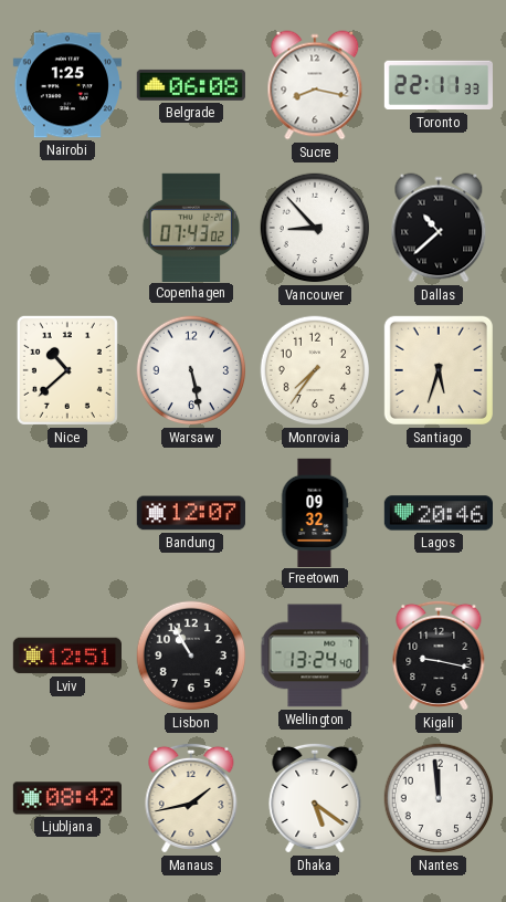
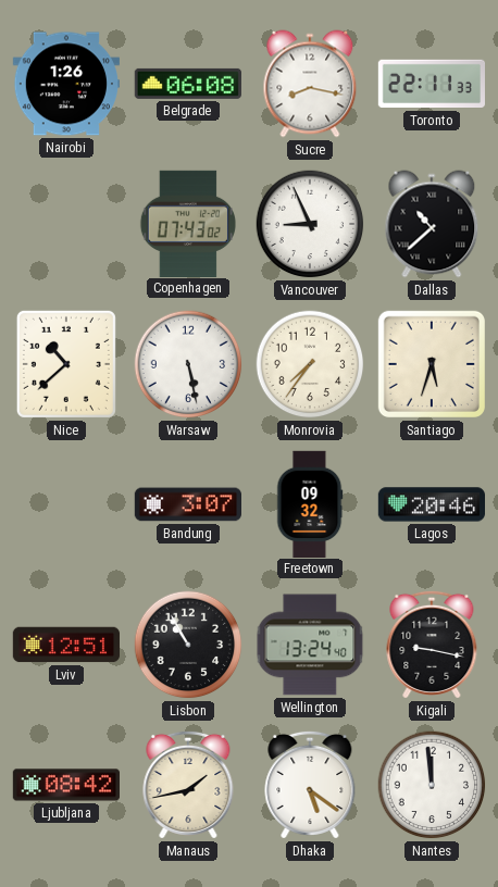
Nairobi: 1:25 -> 1:26 (65, 84)
Vancouver: 8:53 -> 8:56 (310, 224)
Bandung: 12:07 -> 3:07 (187, 504)
